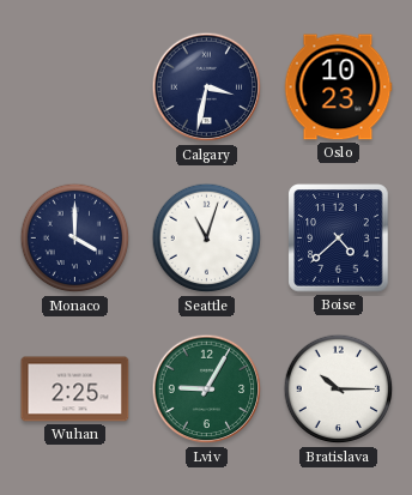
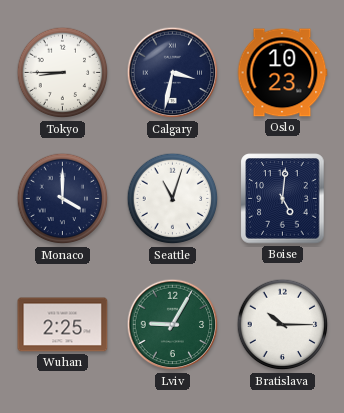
Tokyo: none -> 8:45 (63, 73)
Boise: 4:38 -> 5:01 (283, 199)
